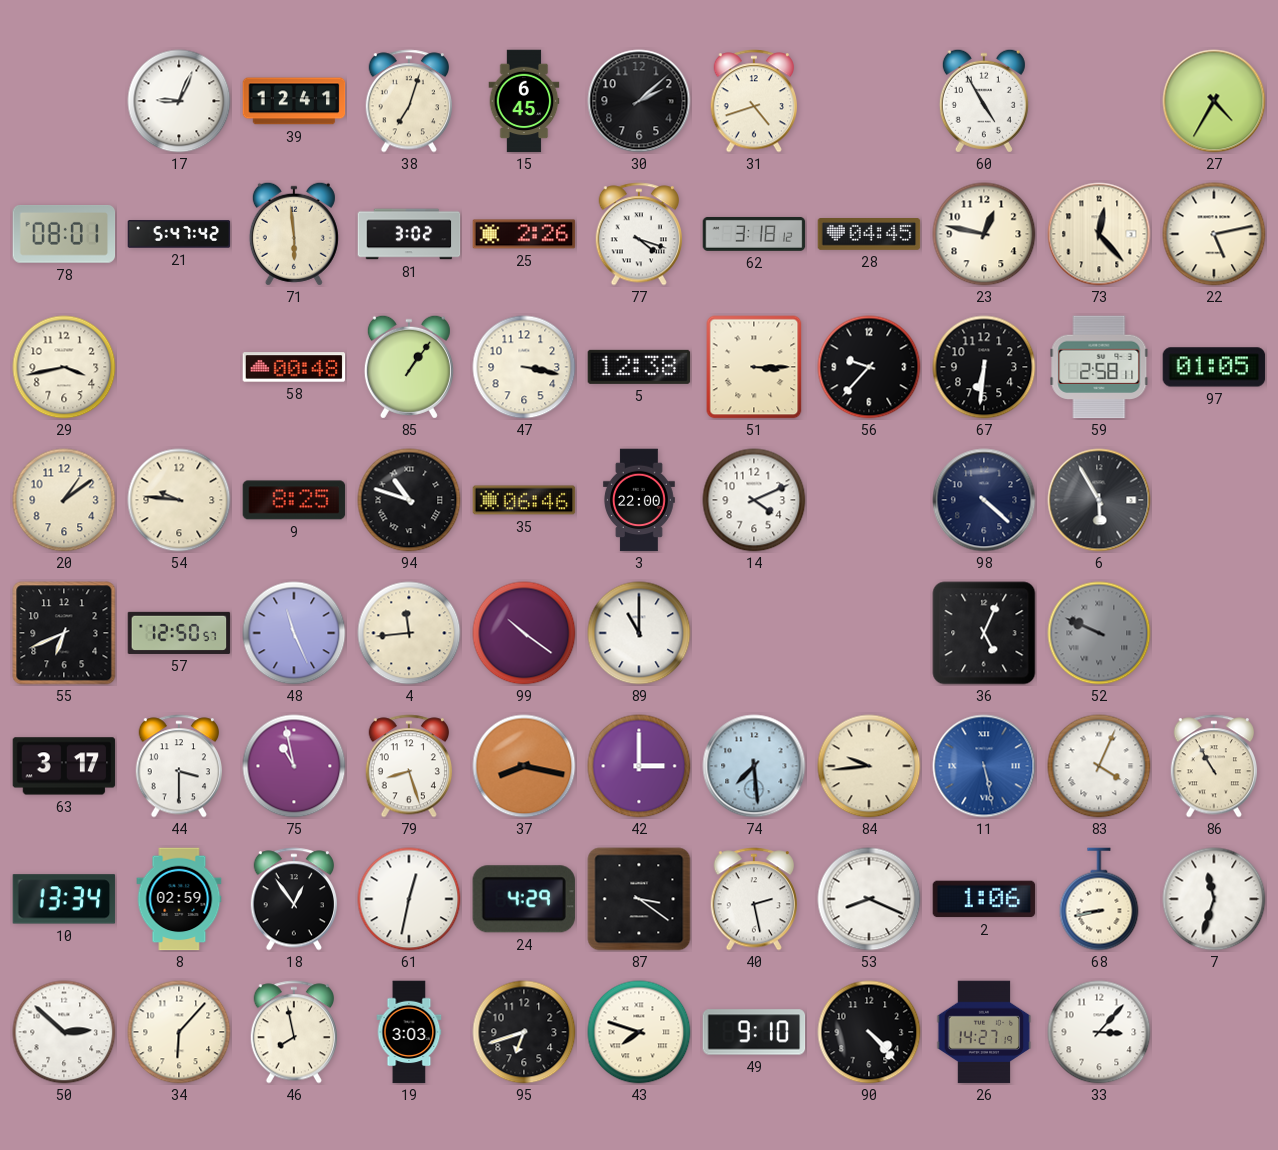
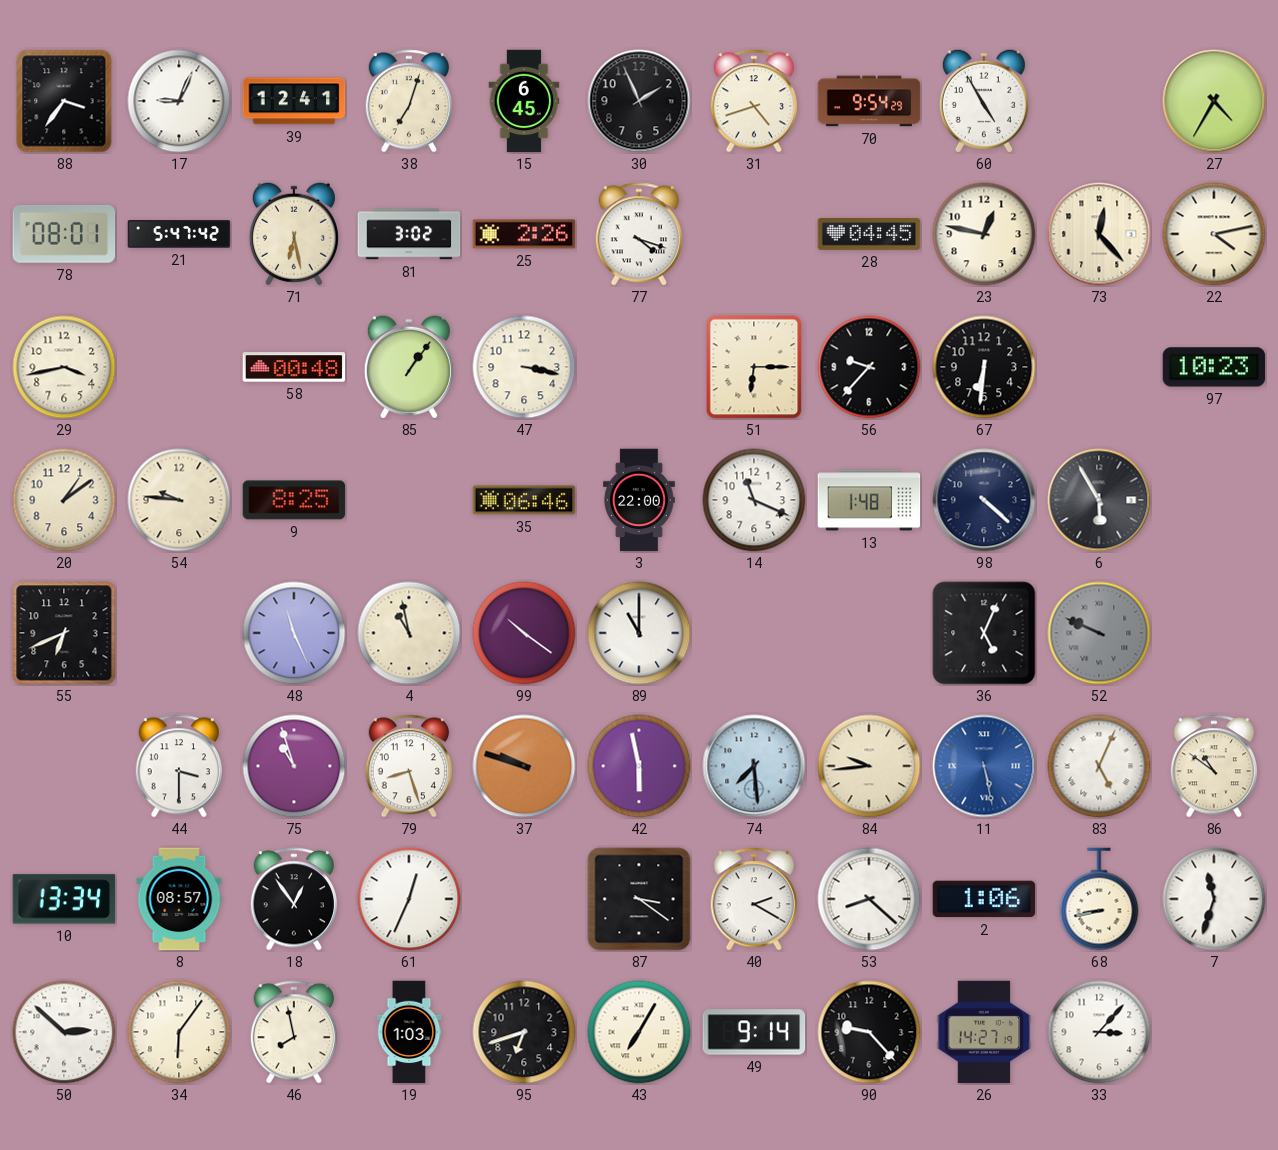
88: none -> 3:36 (64, 101)
30: 2:08 -> 1:56 (639, 101)
70: none -> 9:54 (869, 101)
71: 5:59 -> 6:28 (294, 234)
62: 3:18 -> none (754, 234)
22: 5:13 -> 4:13 (1214, 234)
5: 12:38 -> none (639, 367)
51: 3:15 -> 6:15 (754, 367)
59: 2:58 -> none (1099, 367)
97: 01:05 -> 10:23 (1214, 367)
94: 10:48 -> none (409, 500)
14: 4:11 -> 11:19 (754, 500)
13: none -> 1:48 (869, 500)
57: 12:50 -> none (179, 633)
4: 11:44 -> 10:58 (409, 633)
63: 3:17 -> none (64, 766)
75: 10:58 -> 10:57 (294, 766)
37: 8:17 -> 9:48 (524, 766)
42: 3:00 -> 5:58 (639, 766)
83: 4:04 -> 5:04 (1099, 766)
86: 10:55 -> 10:51 (1213, 766)
8: 02:59 -> 08:57 (179, 899)
61: 12:32 -> 12:34 (409, 899)
24: 4:29 -> none (524, 899)
40: 2:28 -> 2:20 (753, 899)
53: 8:19 -> 8:22 (869, 899)
34: 6:07 -> 6:06 (179, 1032)
19: 3:03 -> 1:03 (409, 1032)
43: 7:48 -> 7:05 (639, 1032)
49: 9:10 -> 9:14 (754, 1032)
90: 4:23 -> 9:23 (869, 1032)
